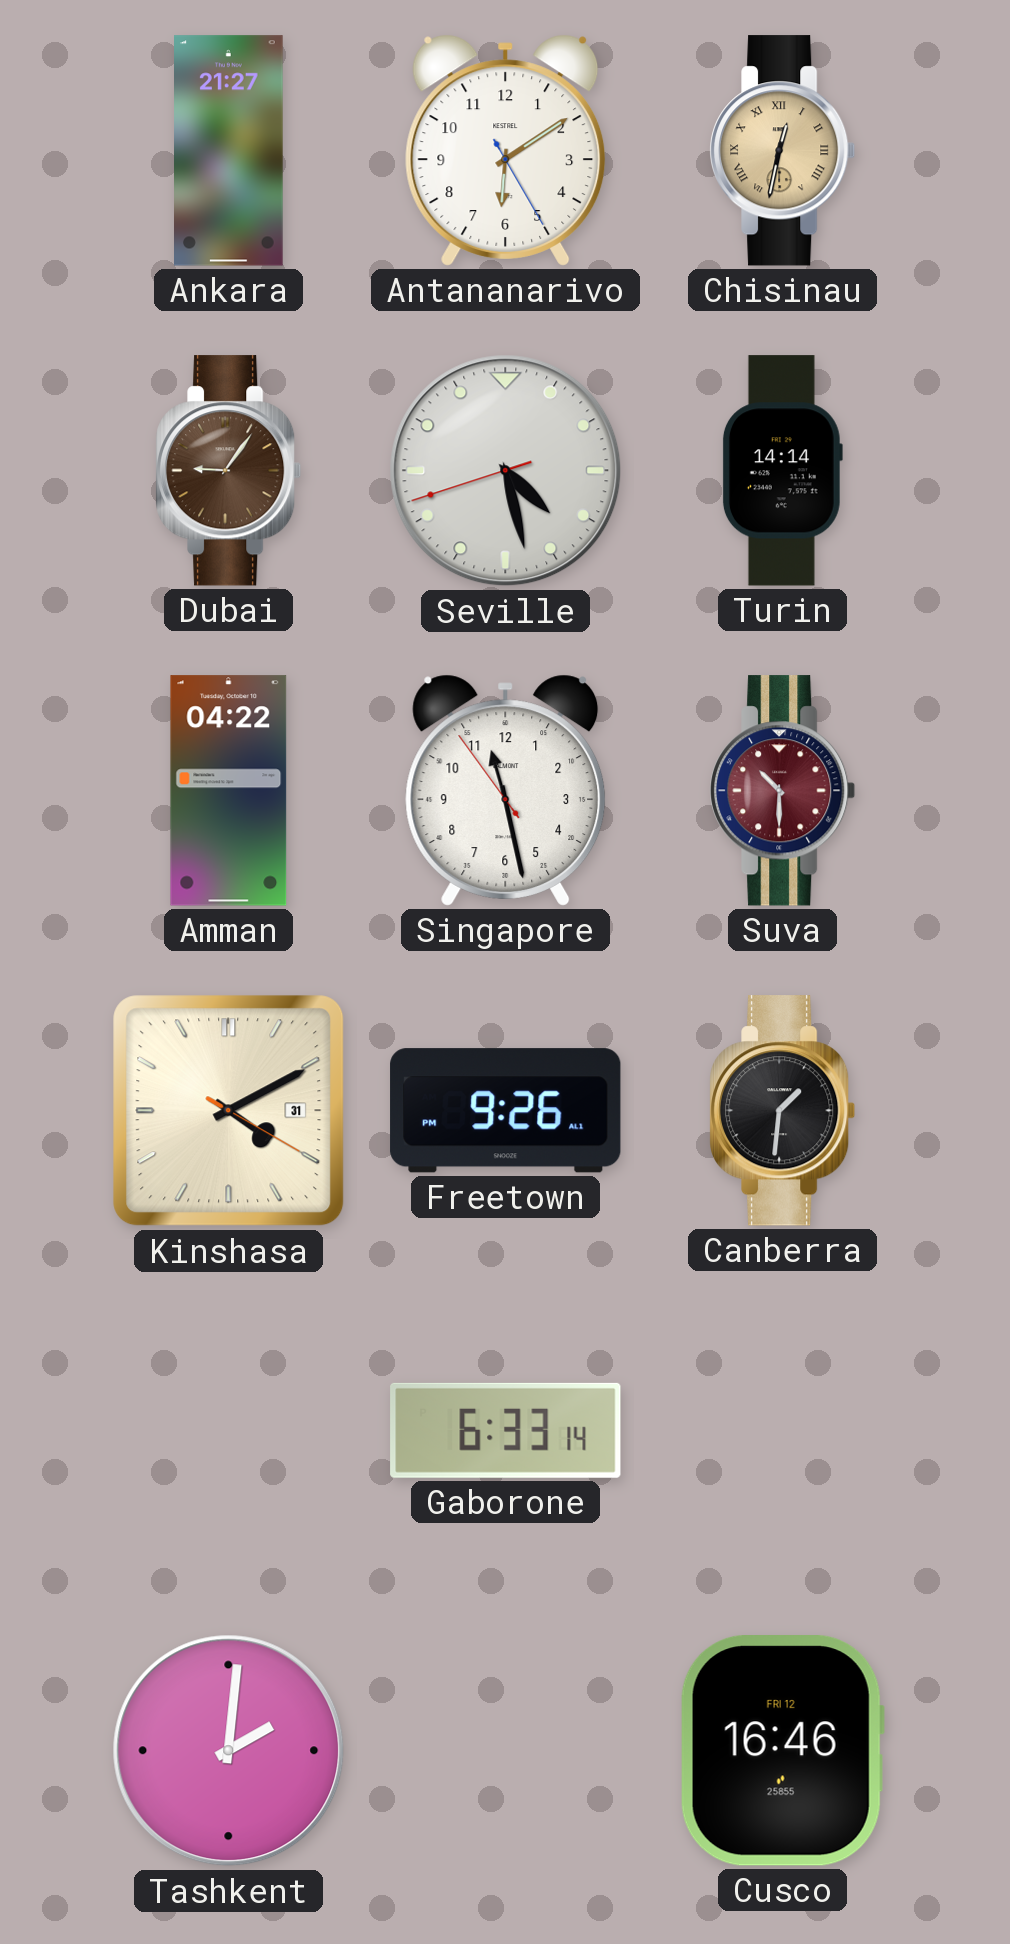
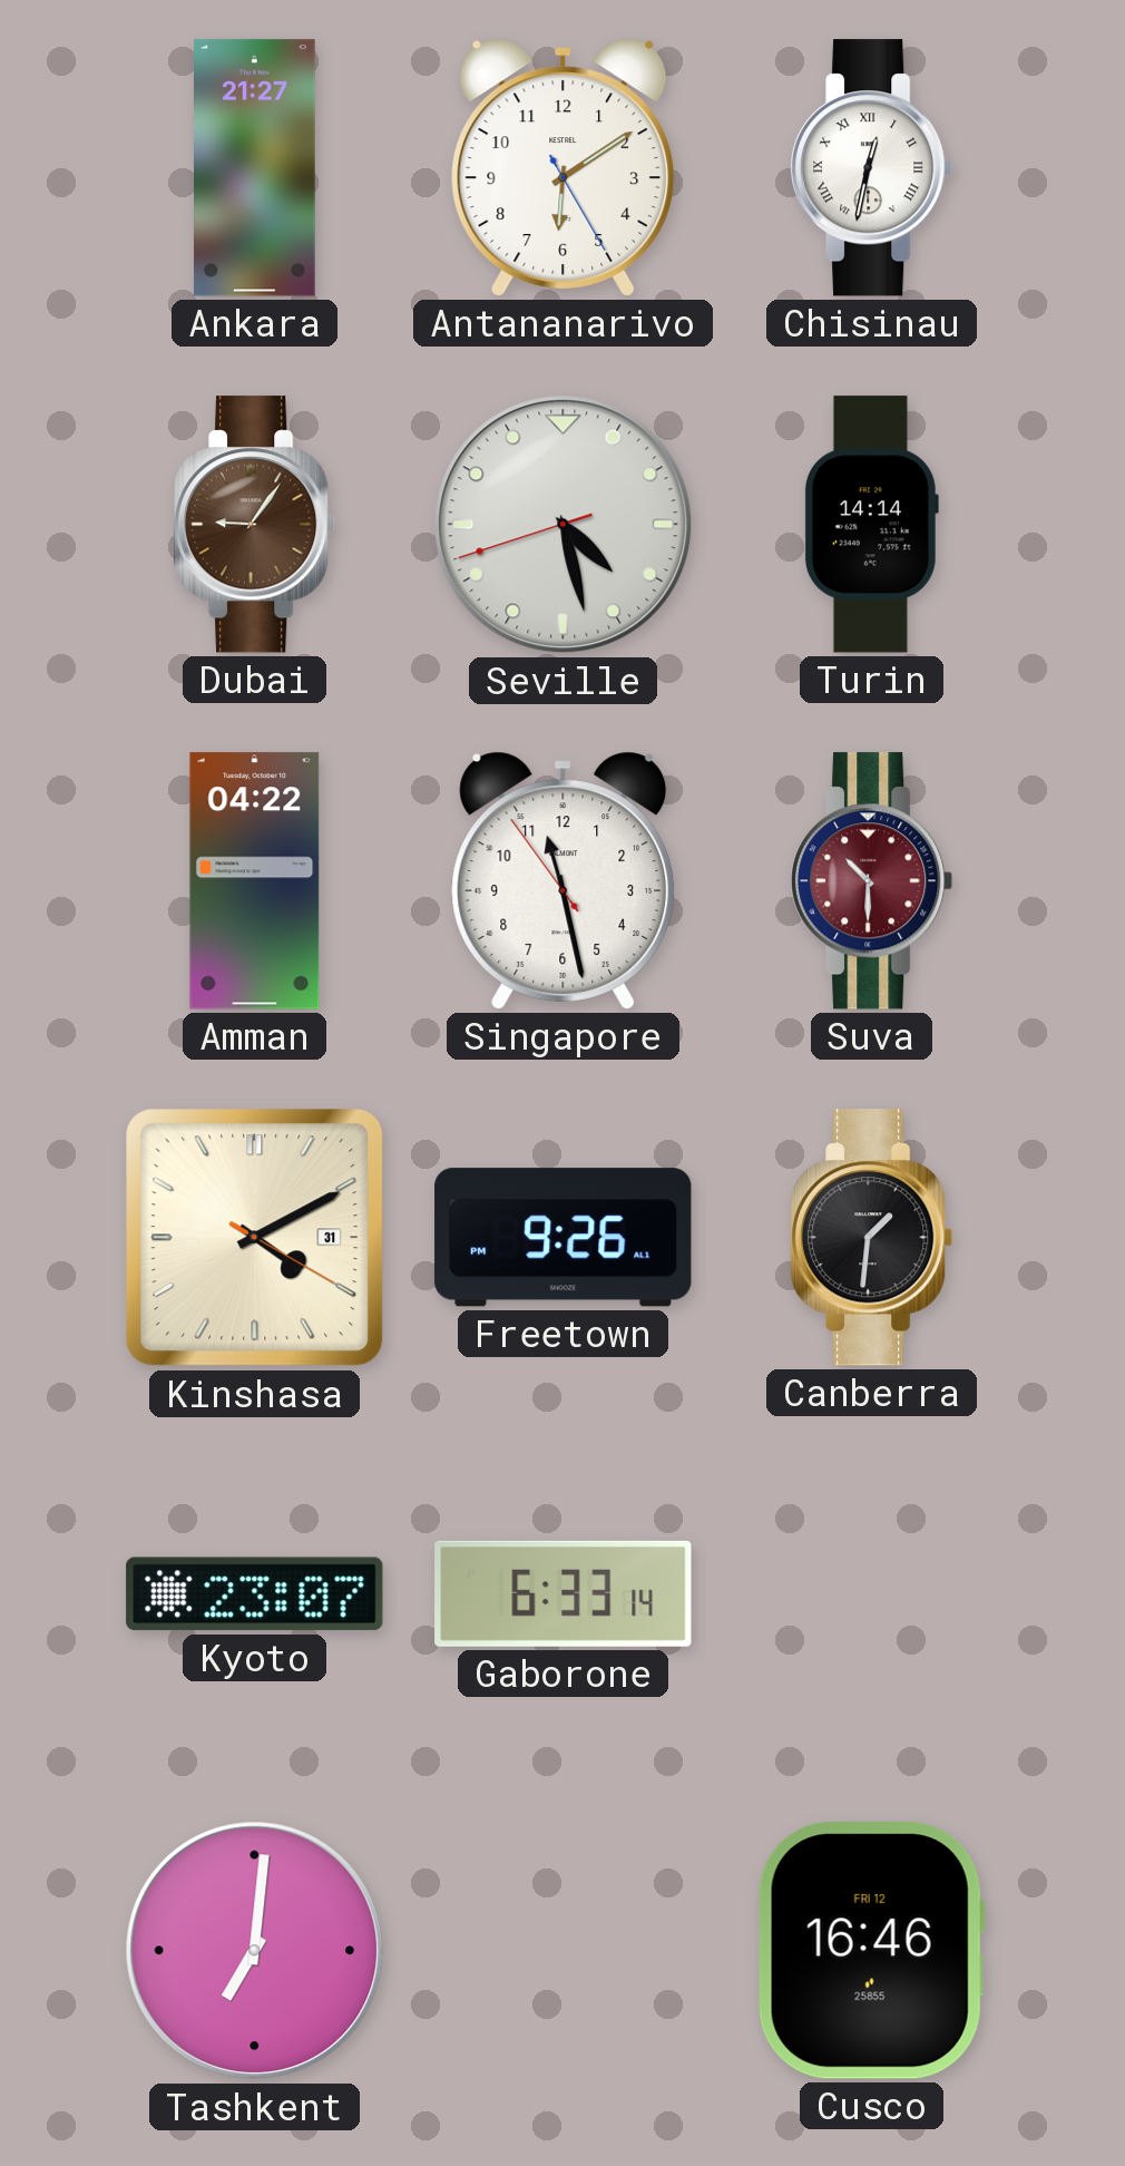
Chisinau dial: champagne -> white (872, 168)
Kyoto: none -> 23:07 (255, 1594)
Tashkent: 2:01 -> 7:01 (255, 1951)
